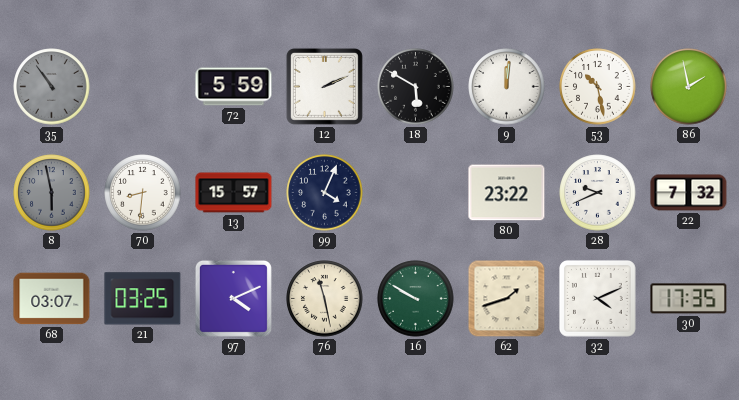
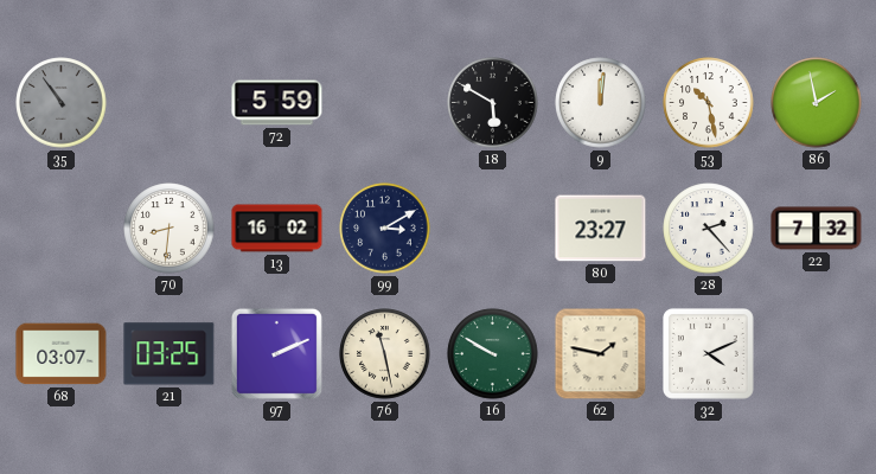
12: 2:11 -> none (324, 86)
8: 5:58 -> none (52, 193)
13: 15:57 -> 16:02 (277, 229)
99: 4:04 -> 3:10 (385, 229)
80: 23:22 -> 23:27 (601, 229)
28: 9:41 -> 2:23 (709, 229)
97: 4:11 -> 2:11 (276, 353)
62: 1:42 -> 1:47 (601, 354)
30: 17:35 -> none (689, 299)
